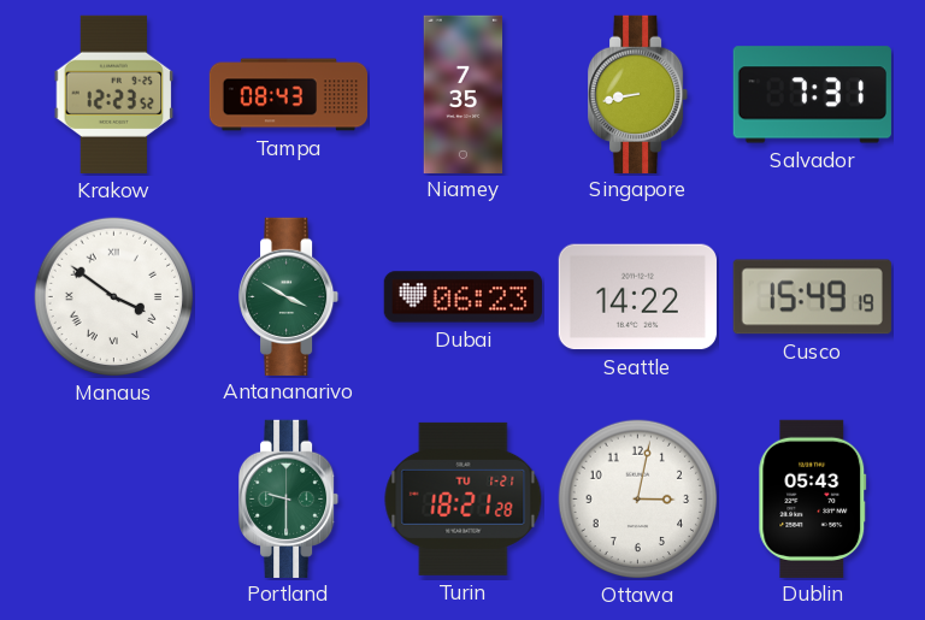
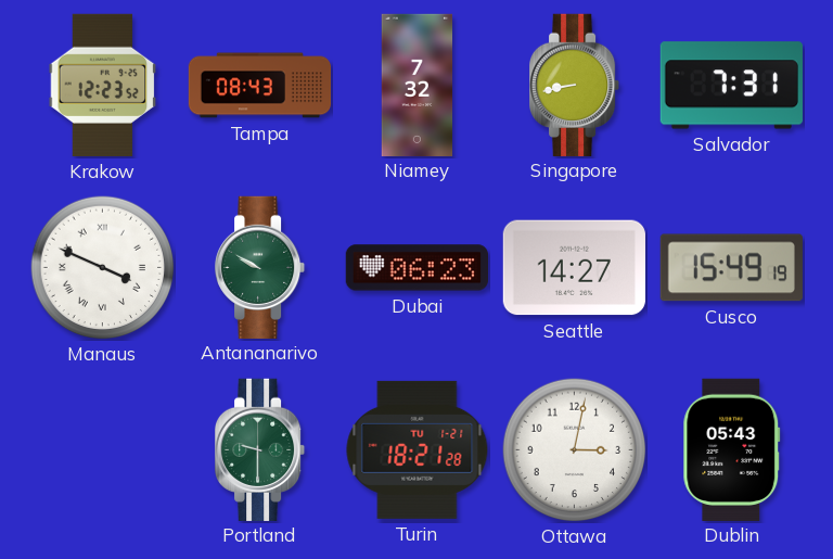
Niamey: 7:35 -> 7:32 (418, 85)
Manaus: 3:51 -> 3:49 (103, 268)
Antananarivo: 3:50 -> 9:50 (261, 267)
Seattle: 14:22 -> 14:27 (574, 268)
